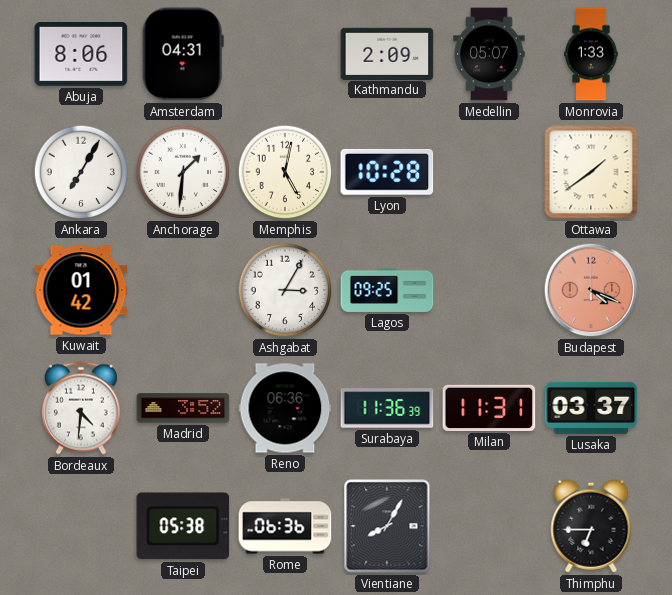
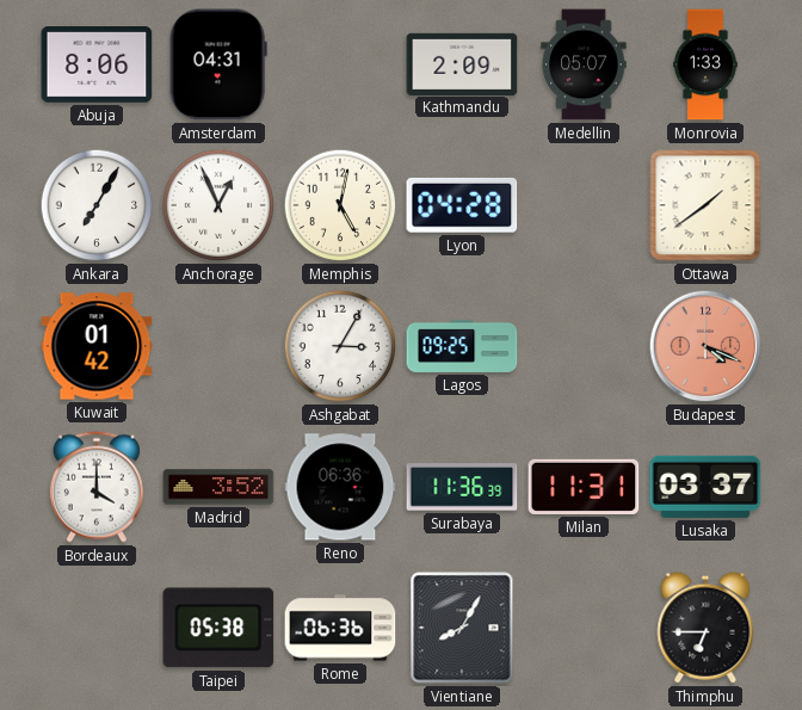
Anchorage: 1:31 -> 12:56 (218, 205)
Lyon: 10:28 -> 04:28 (462, 205)
Bordeaux: 4:31 -> 4:00 (97, 487)
